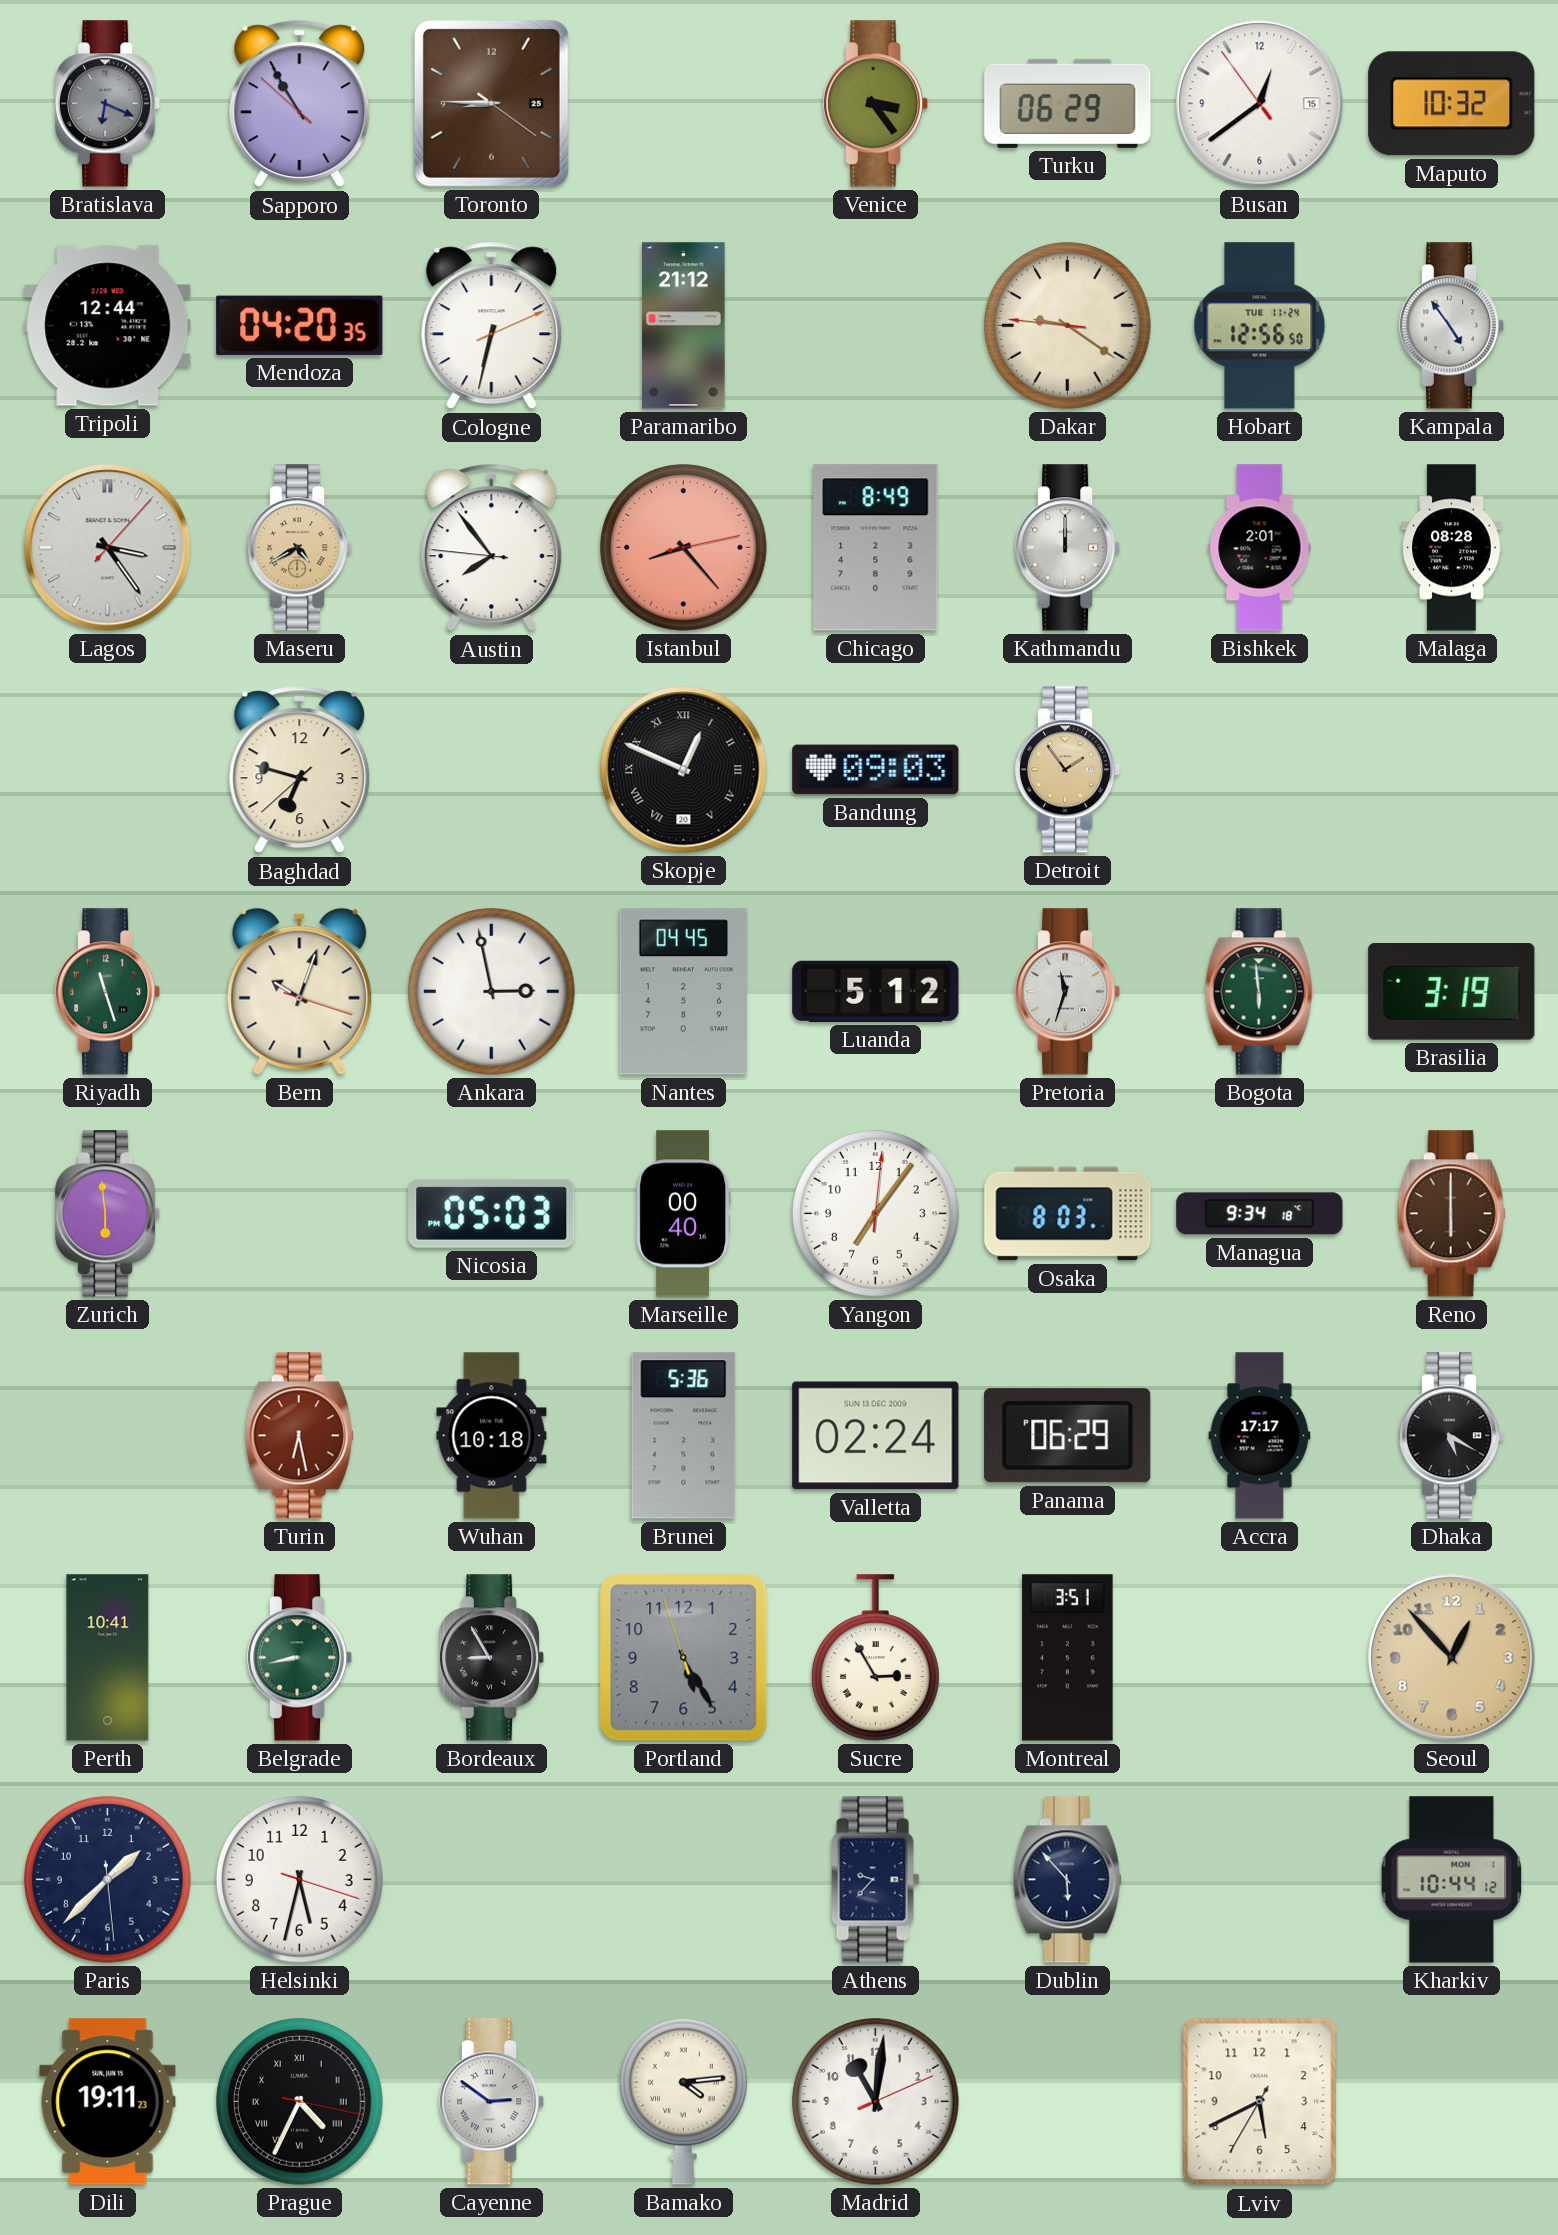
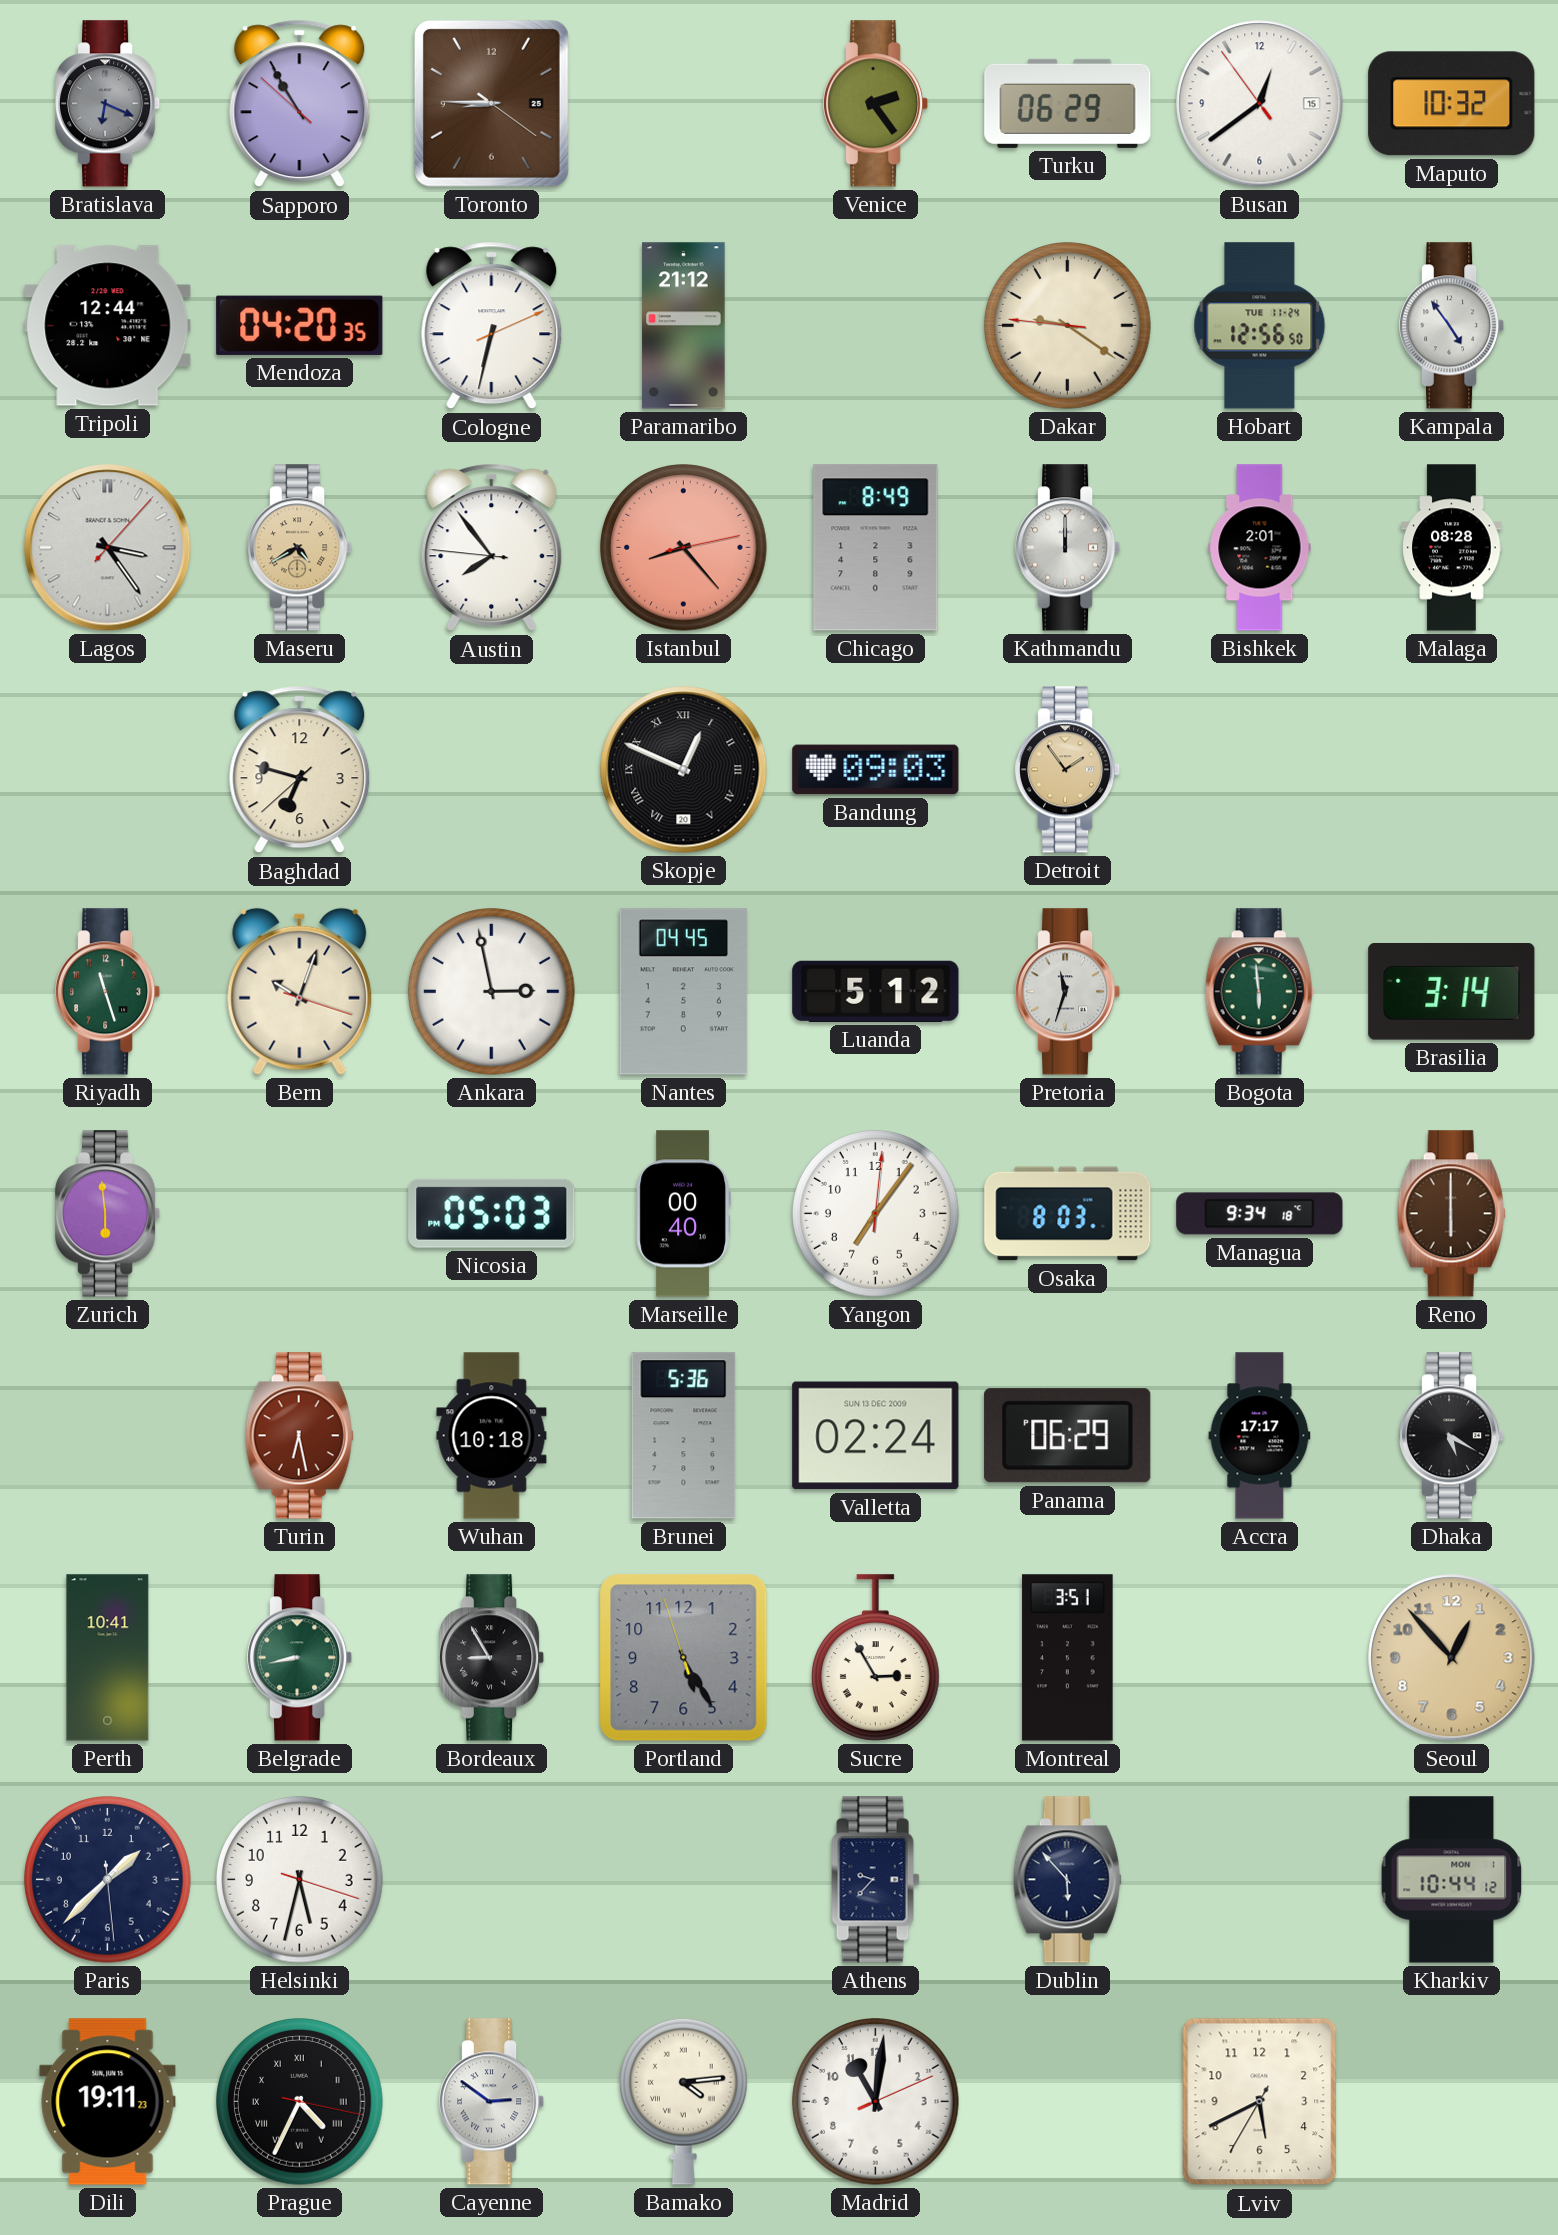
Venice: 3:24 -> 2:24 (877, 104)
Brasilia: 3:19 -> 3:14 (1452, 992)
